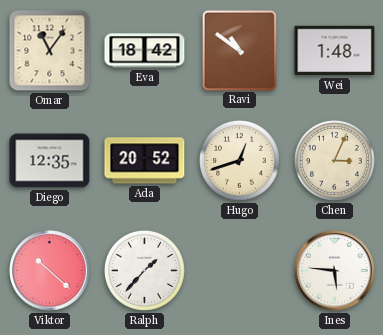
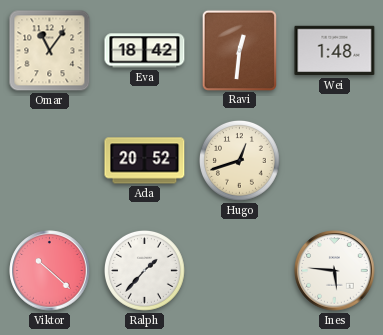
Ravi: 10:51 -> 12:31 (239, 50)
Diego: 12:35 -> none (50, 161)
Chen: 3:04 -> none (335, 161)
